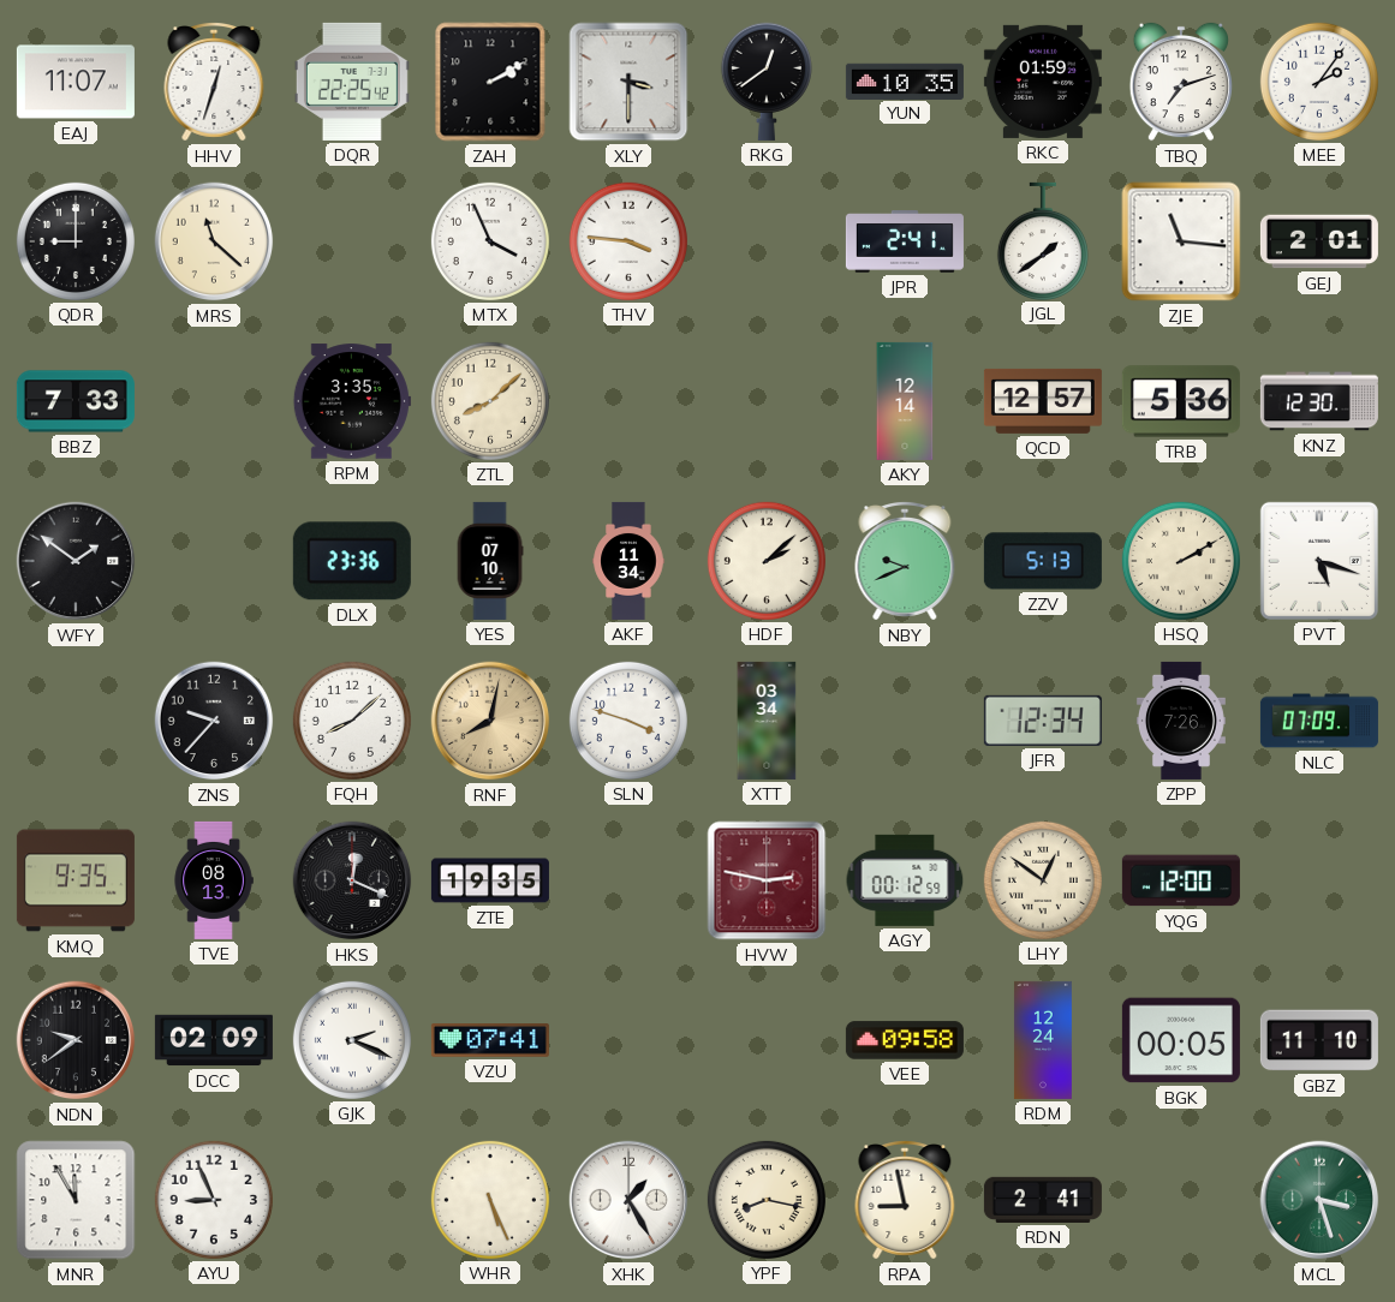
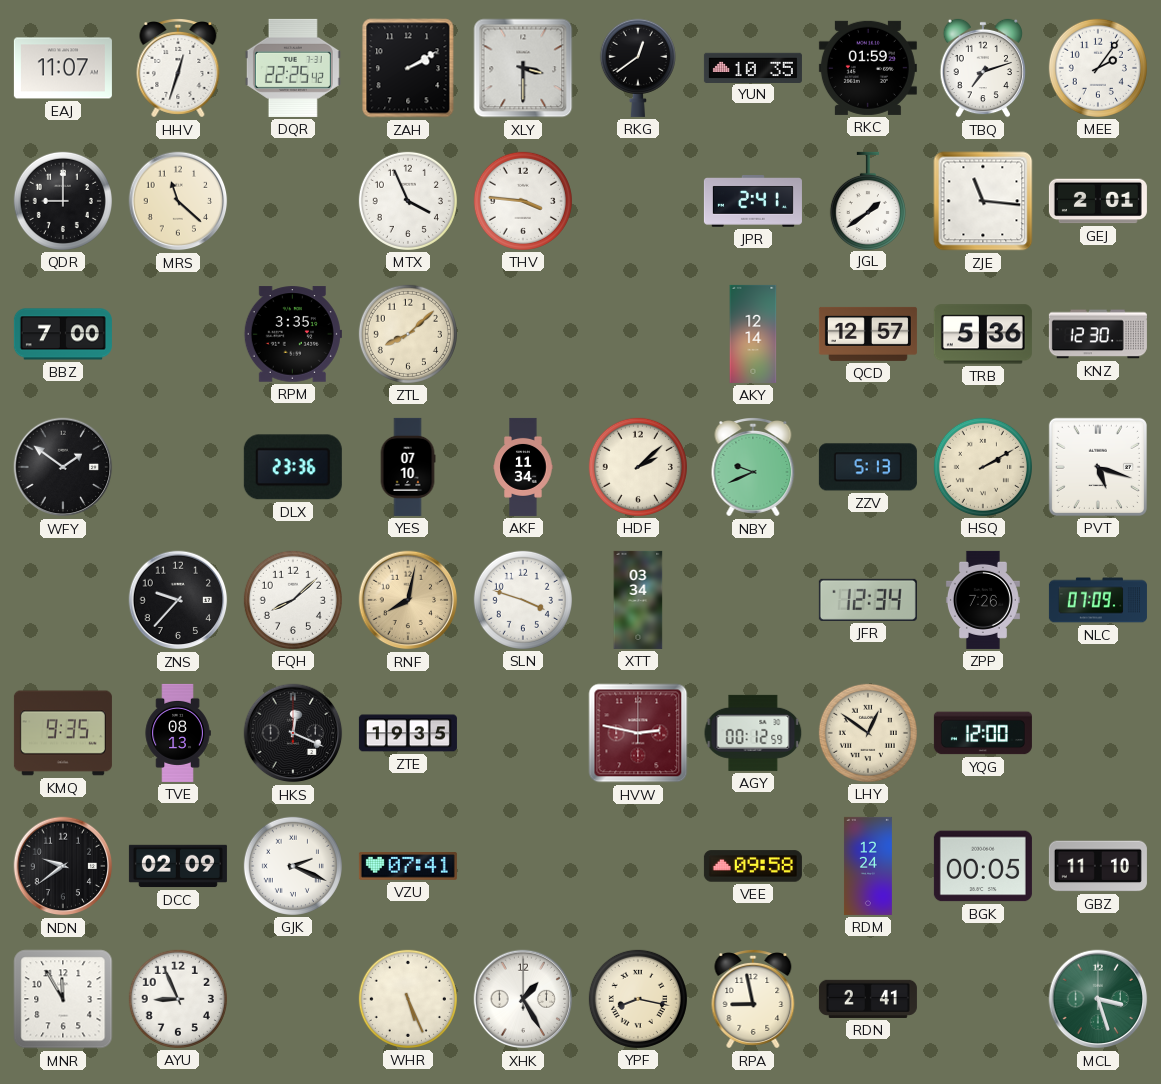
BBZ: 7:33 -> 7:00 (63, 334)
